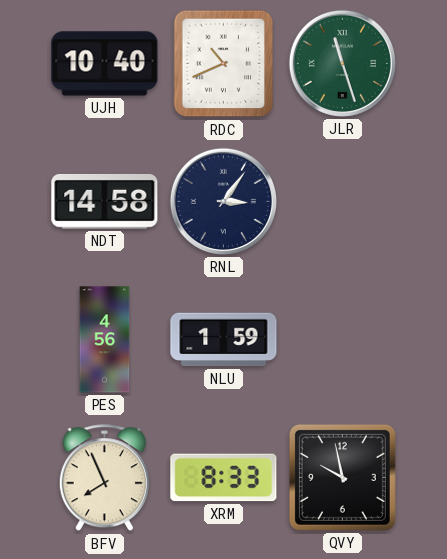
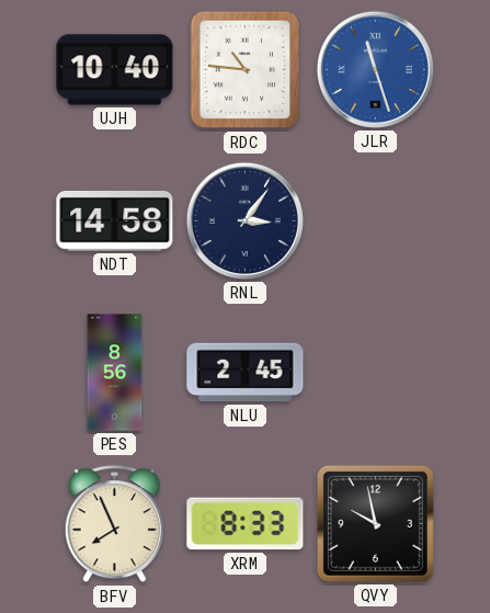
RDC: 10:41 -> 10:46 (246, 70)
JLR dial: green -> blue (375, 69)
PES: 4:56 -> 8:56 (115, 373)
NLU: 1:59 -> 2:45 (246, 373)
